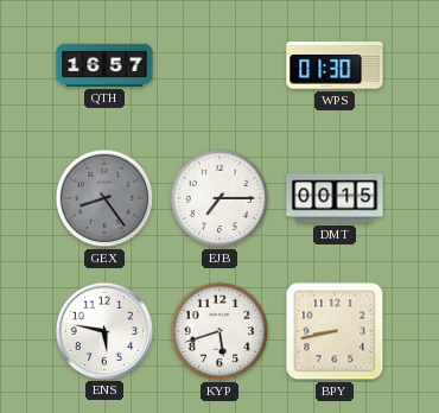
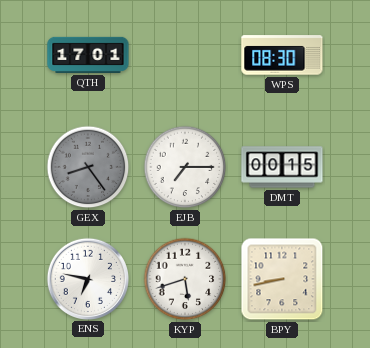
QTH: 16:57 -> 17:01 (88, 55)
WPS: 01:30 -> 08:30 (282, 55)
ENS: 5:47 -> 6:47 (87, 278)
